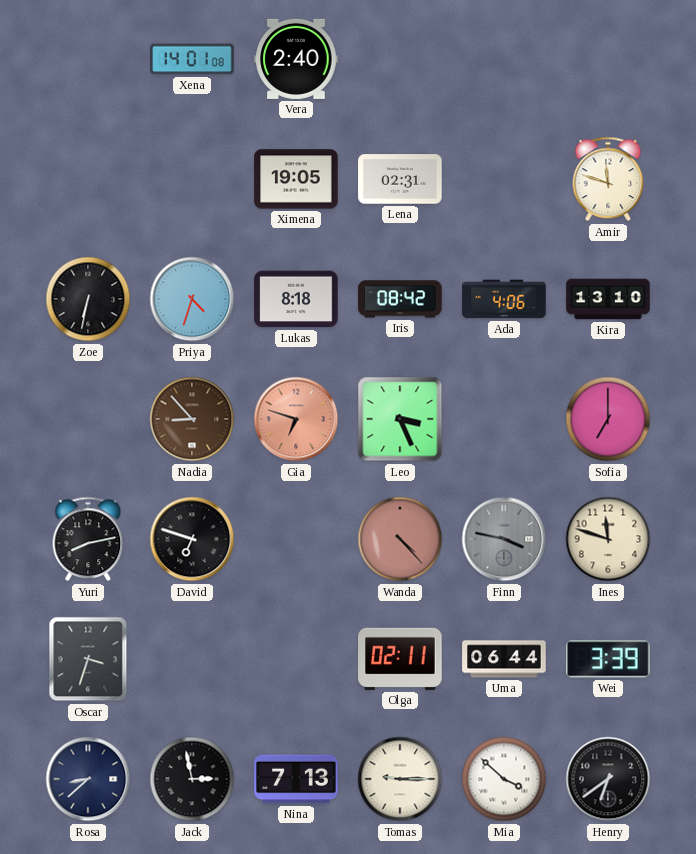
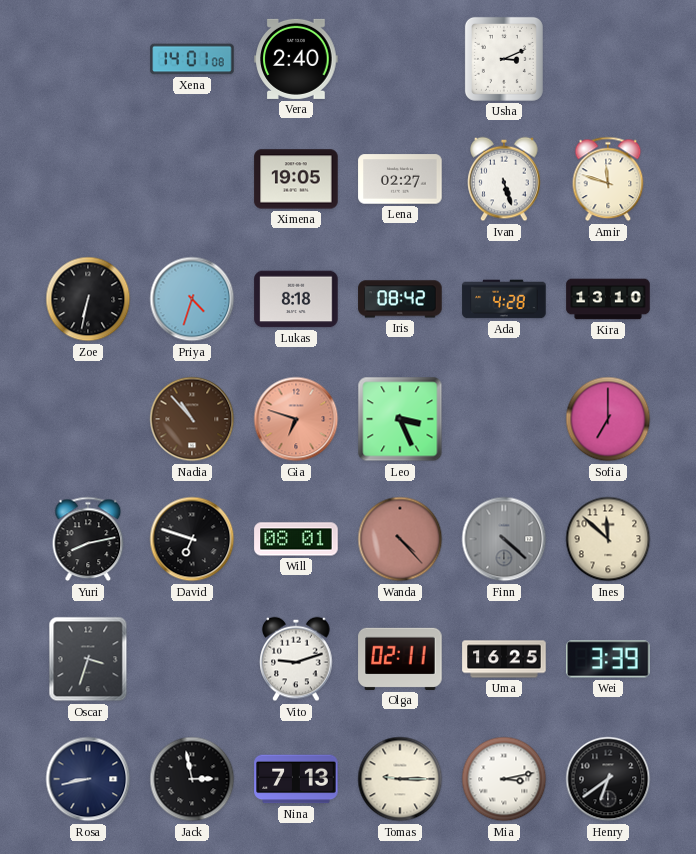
Usha: none -> 3:11 (504, 59)
Lena: 02:31 -> 02:27 (400, 179)
Ivan: none -> 5:27 (504, 179)
Ada: 4:06 -> 4:28 (504, 299)
Nadia: 8:53 -> 10:53 (192, 419)
Will: none -> 08:01 (296, 539)
Finn: 3:47 -> 4:22 (504, 539)
Ines: 11:48 -> 11:52 (608, 539)
Vito: none -> 9:12 (296, 659)
Uma: 06:44 -> 16:25 (504, 659)
Rosa: 8:38 -> 8:43 (88, 779)
Mia: 3:52 -> 3:13 (504, 779)
